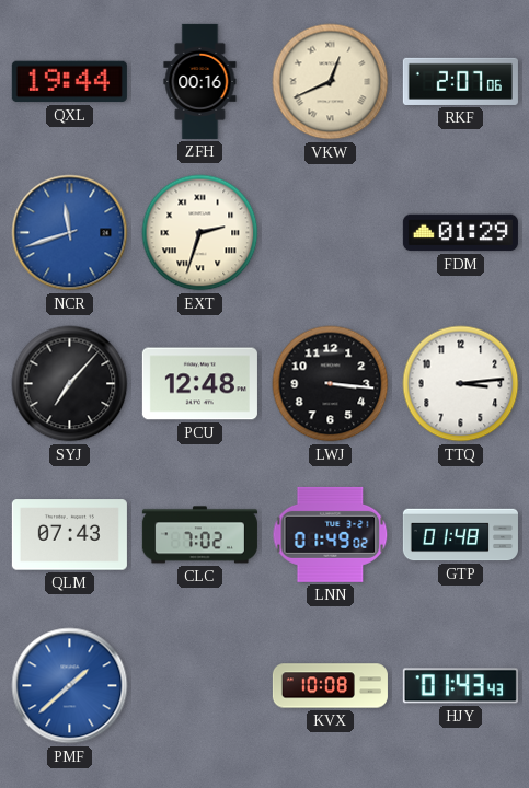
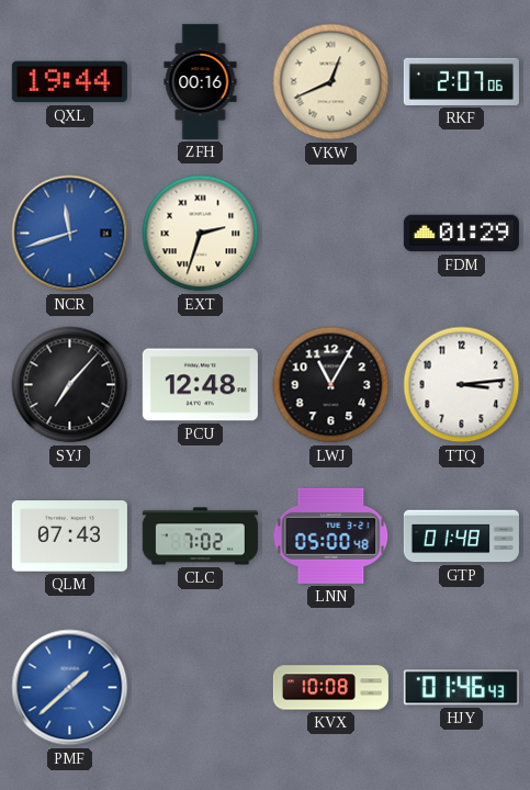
LWJ: 3:16 -> 11:05 (331, 385)
LNN: 01:49 -> 05:00 (331, 535)
HJY: 01:43 -> 01:46 (461, 688)
